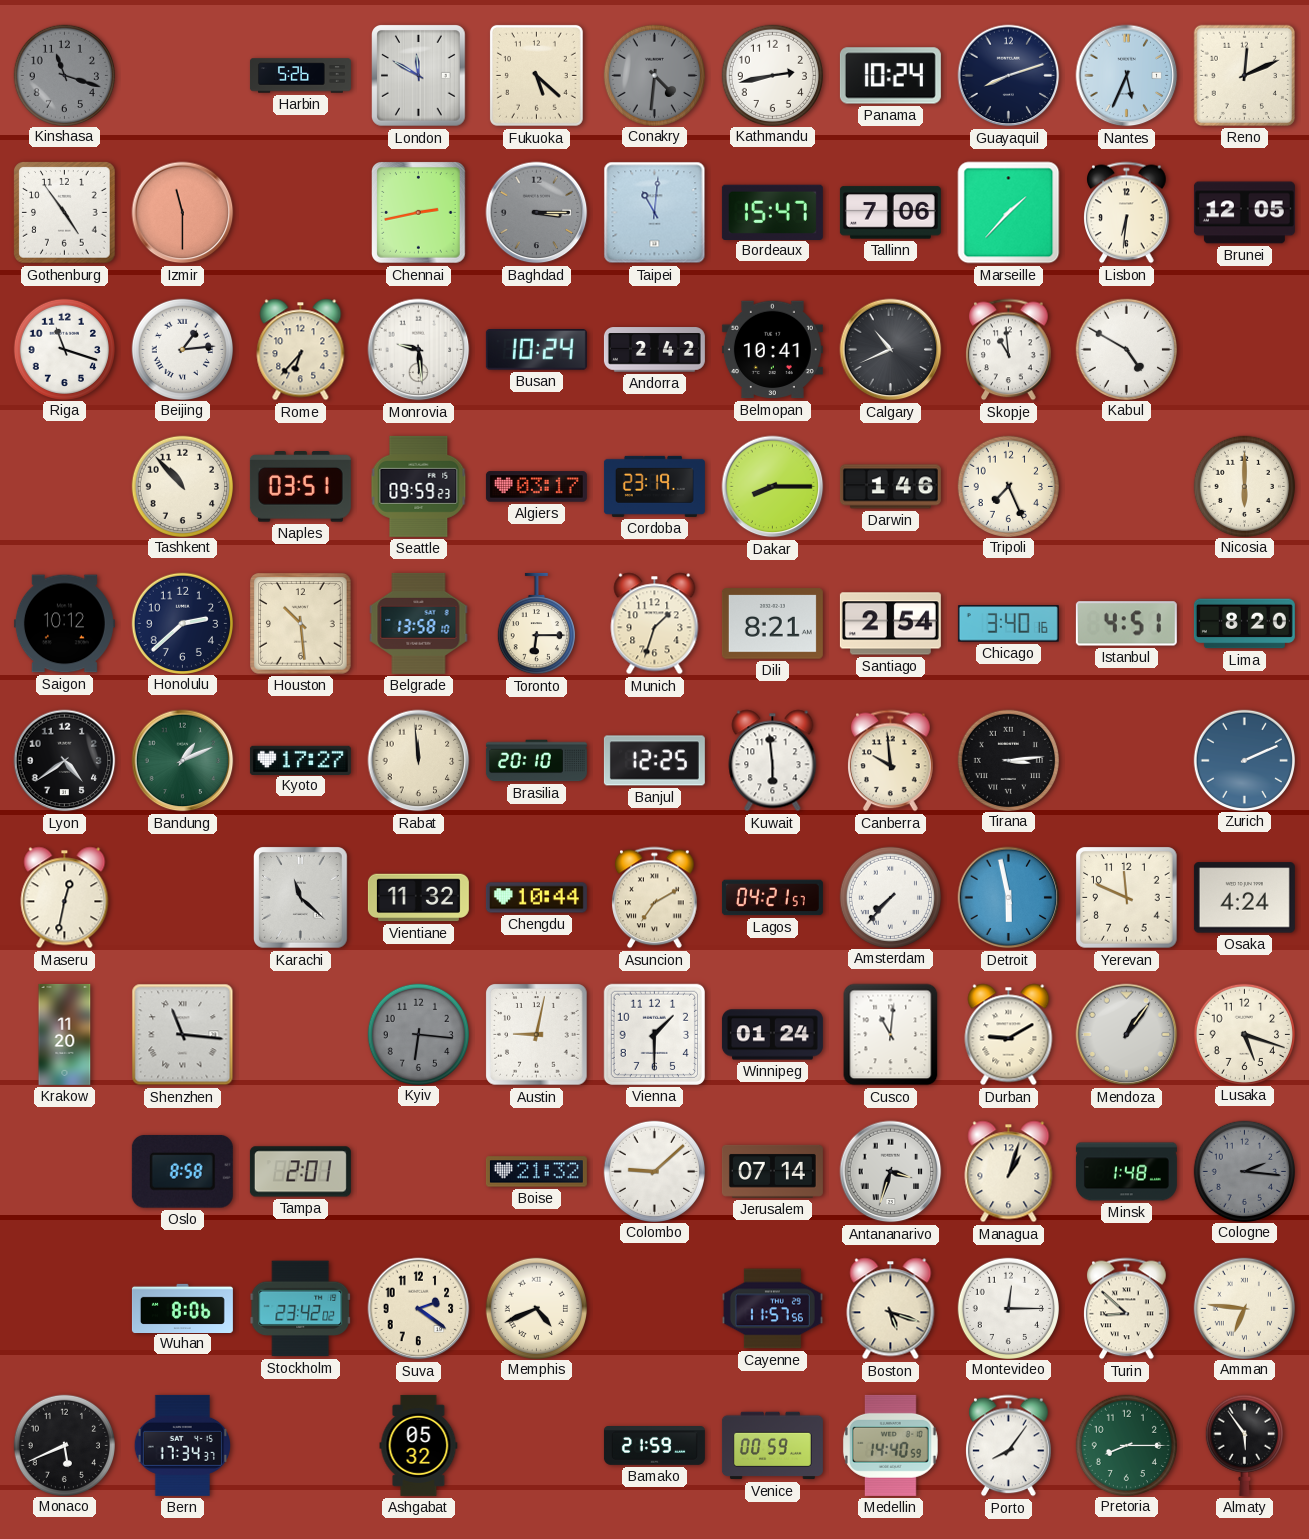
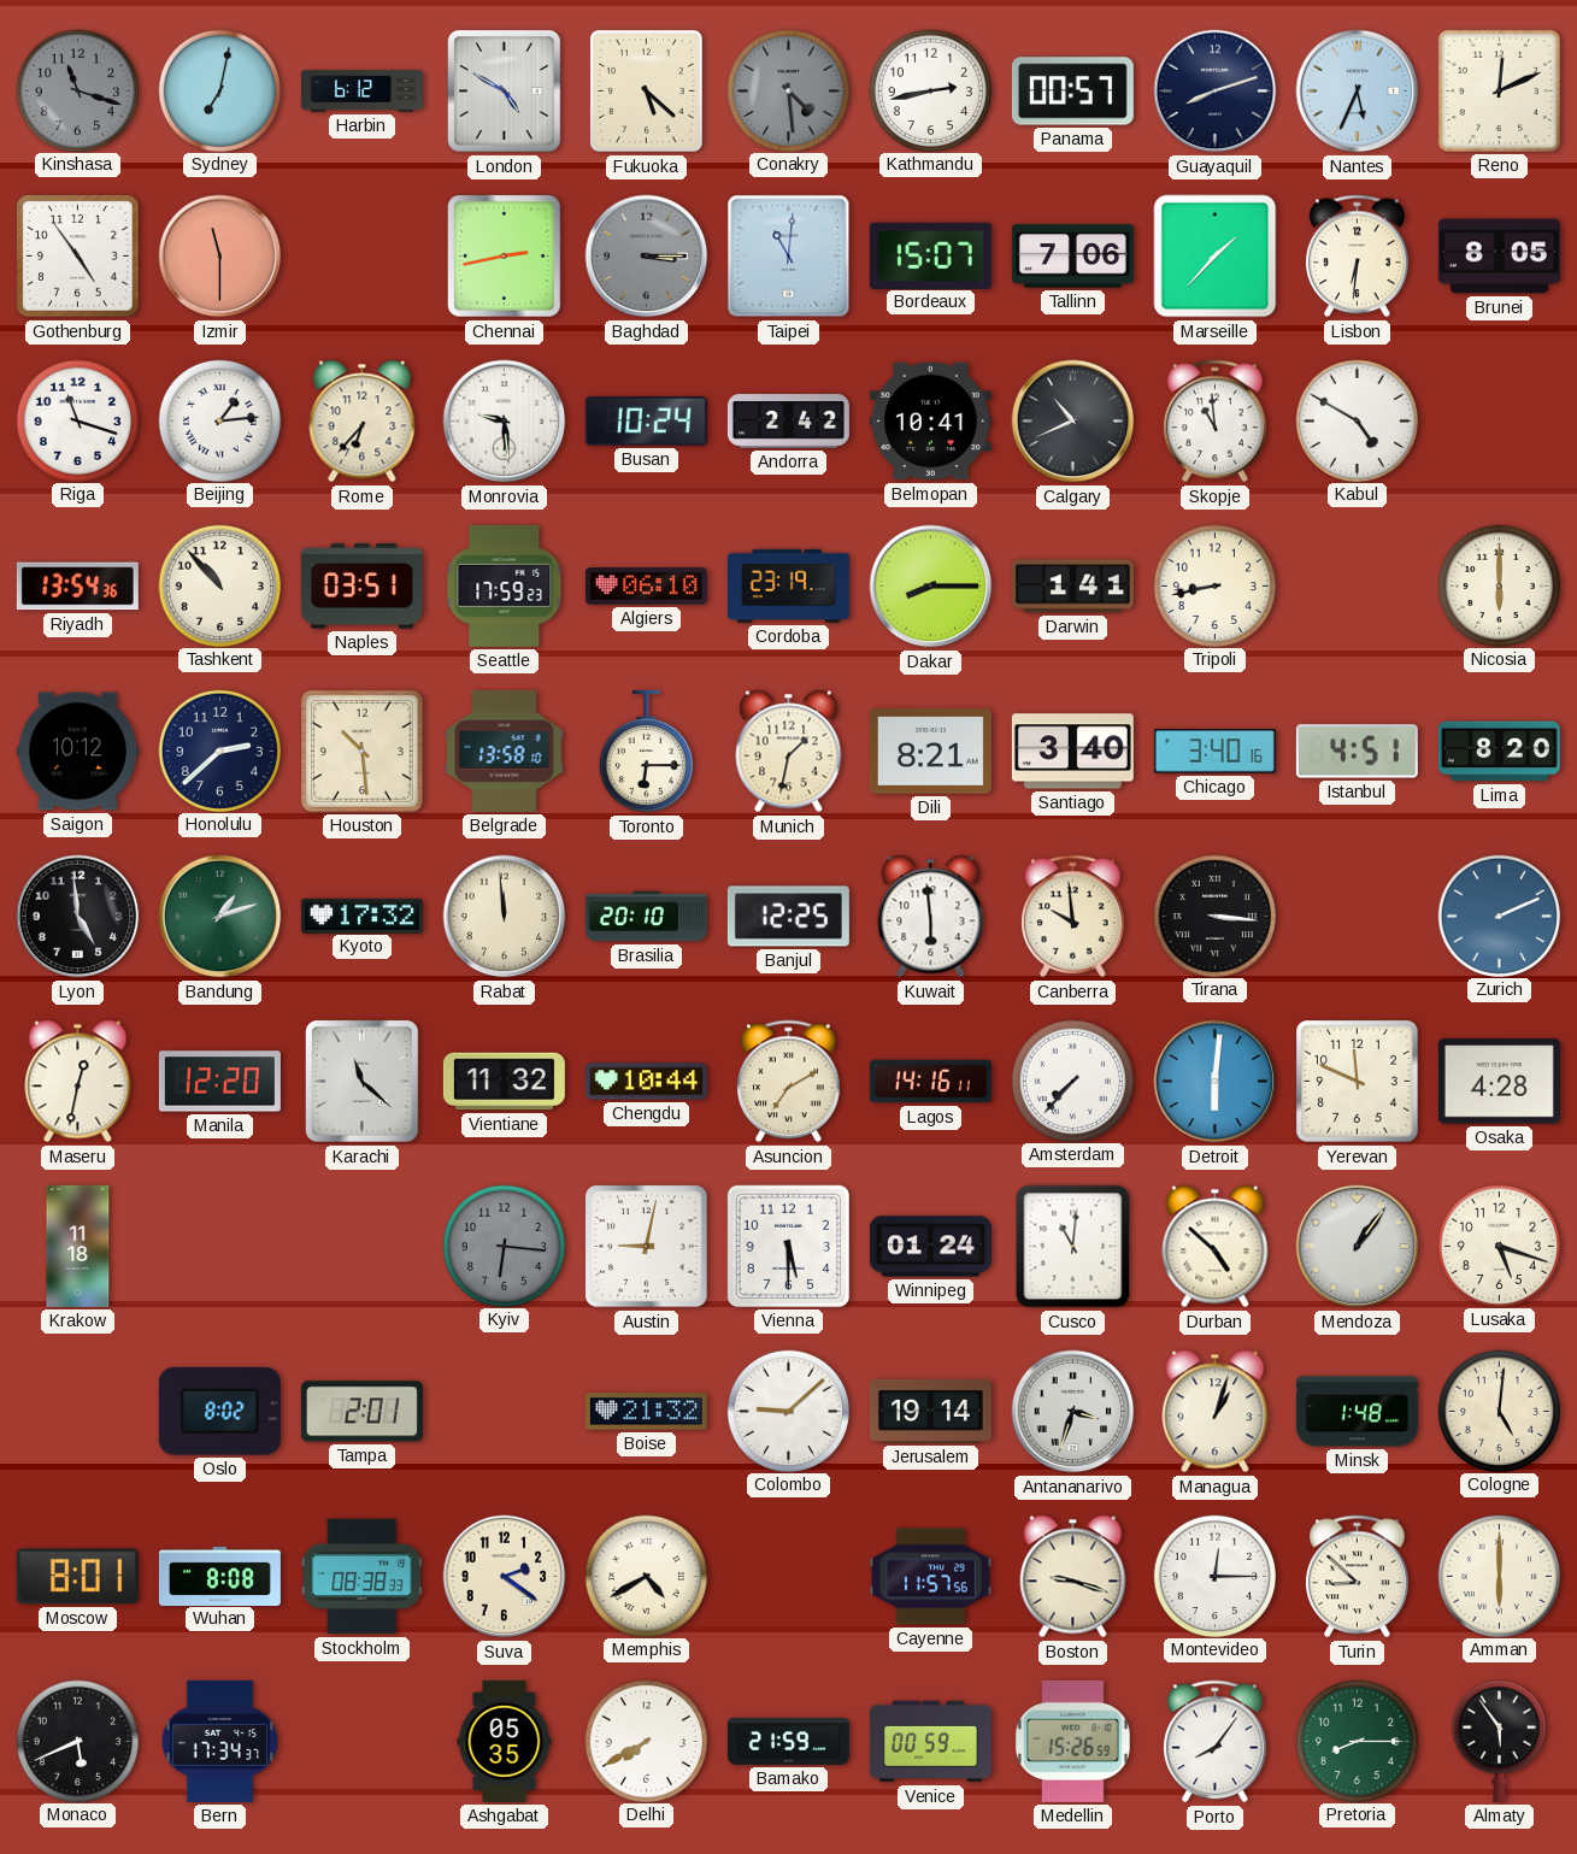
Sydney: none -> 7:02 (219, 90)
Harbin: 5:26 -> 6:12 (361, 92)
London: 11:50 -> 4:50 (505, 92)
Conakry: 4:31 -> 4:29 (788, 90)
Panama: 10:24 -> 00:57 (1072, 92)
Bordeaux: 15:47 -> 15:07 (930, 255)
Brunei: 12:05 -> 8:05 (1499, 257)
Riyadh: none -> 13:54 (77, 587)
Seattle: 09:59 -> 17:59 (505, 585)
Algiers: 03:17 -> 06:10 (646, 587)
Darwin: 1:46 -> 1:41 (1072, 587)
Tripoli: 7:26 -> 8:43 (1214, 585)
Munich: 1:33 -> 1:32 (789, 752)
Santiago: 2:54 -> 3:40 (1072, 752)
Lyon: 4:39 -> 4:59 (78, 917)
Bandung: 1:11 -> 1:12 (220, 917)
Kyoto: 17:27 -> 17:32 (361, 916)
Tirana: 3:14 -> 3:16 (1214, 916)
Manila: none -> 12:20 (219, 1082)
Lagos: 04:21 -> 14:16 (930, 1082)
Detroit: 5:58 -> 6:01 (1216, 1082)
Osaka: 4:24 -> 4:28 (1499, 1082)
Krakow: 11:20 -> 11:18 (78, 1246)
Shenzhen: 11:16 -> none (183, 1035)
Vienna: 1:30 -> 5:30 (788, 1246)
Durban: 9:10 -> 4:52 (1216, 1247)
Oslo: 8:58 -> 8:02 (219, 1411)
Jerusalem: 07:14 -> 19:14 (930, 1411)
Cologne: 2:16 -> 5:01 (1499, 1411)
Cologne dial: grey -> cream (1499, 1411)
Moscow: none -> 8:01 (77, 1577)
Wuhan: 8:06 -> 8:08 (219, 1576)
Stockholm: 23:42 -> 08:38 (363, 1577)
Memphis: 4:41 -> 4:40 (646, 1576)
Boston: 5:18 -> 9:18 (1073, 1577)
Amman: 6:46 -> 6:00 (1499, 1576)
Ashgabat: 05:32 -> 05:35 (505, 1741)
Delhi: none -> 7:40 (646, 1741)
Medellin: 14:40 -> 15:26 (1073, 1741)
